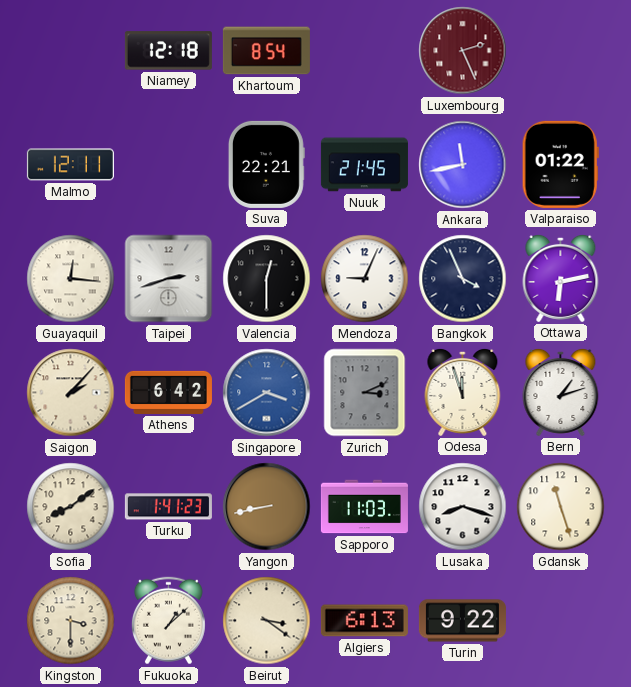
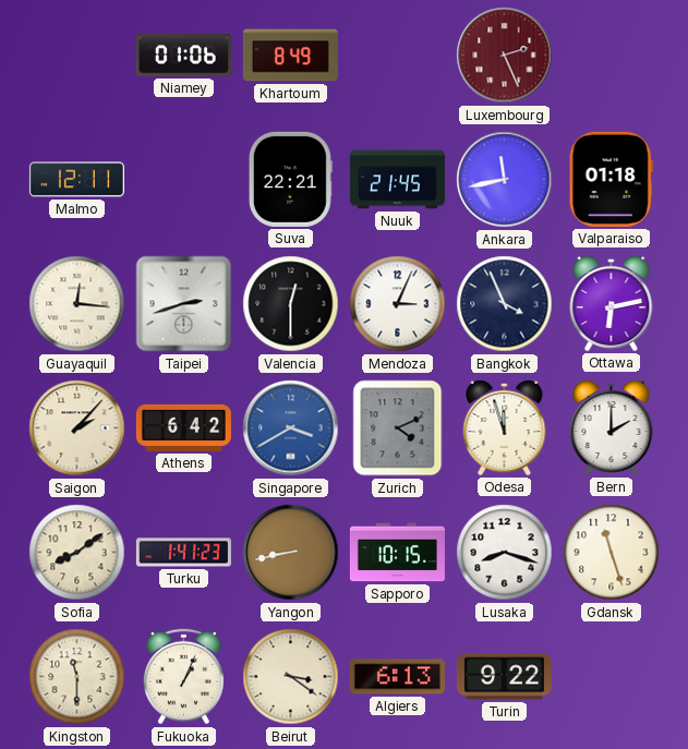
Niamey: 12:18 -> 01:06 (183, 56)
Khartoum: 8:54 -> 8:49 (290, 56)
Valparaiso: 01:22 -> 01:18 (611, 179)
Mendoza: 9:04 -> 3:04 (398, 304)
Zurich: 3:11 -> 4:11 (398, 428)
Bern: 1:12 -> 2:00 (612, 427)
Sapporo: 11:03 -> 10:15 (397, 553)
Kingston: 3:30 -> 11:30 (77, 677)
Fukuoka: 1:08 -> 1:04 (183, 677)
